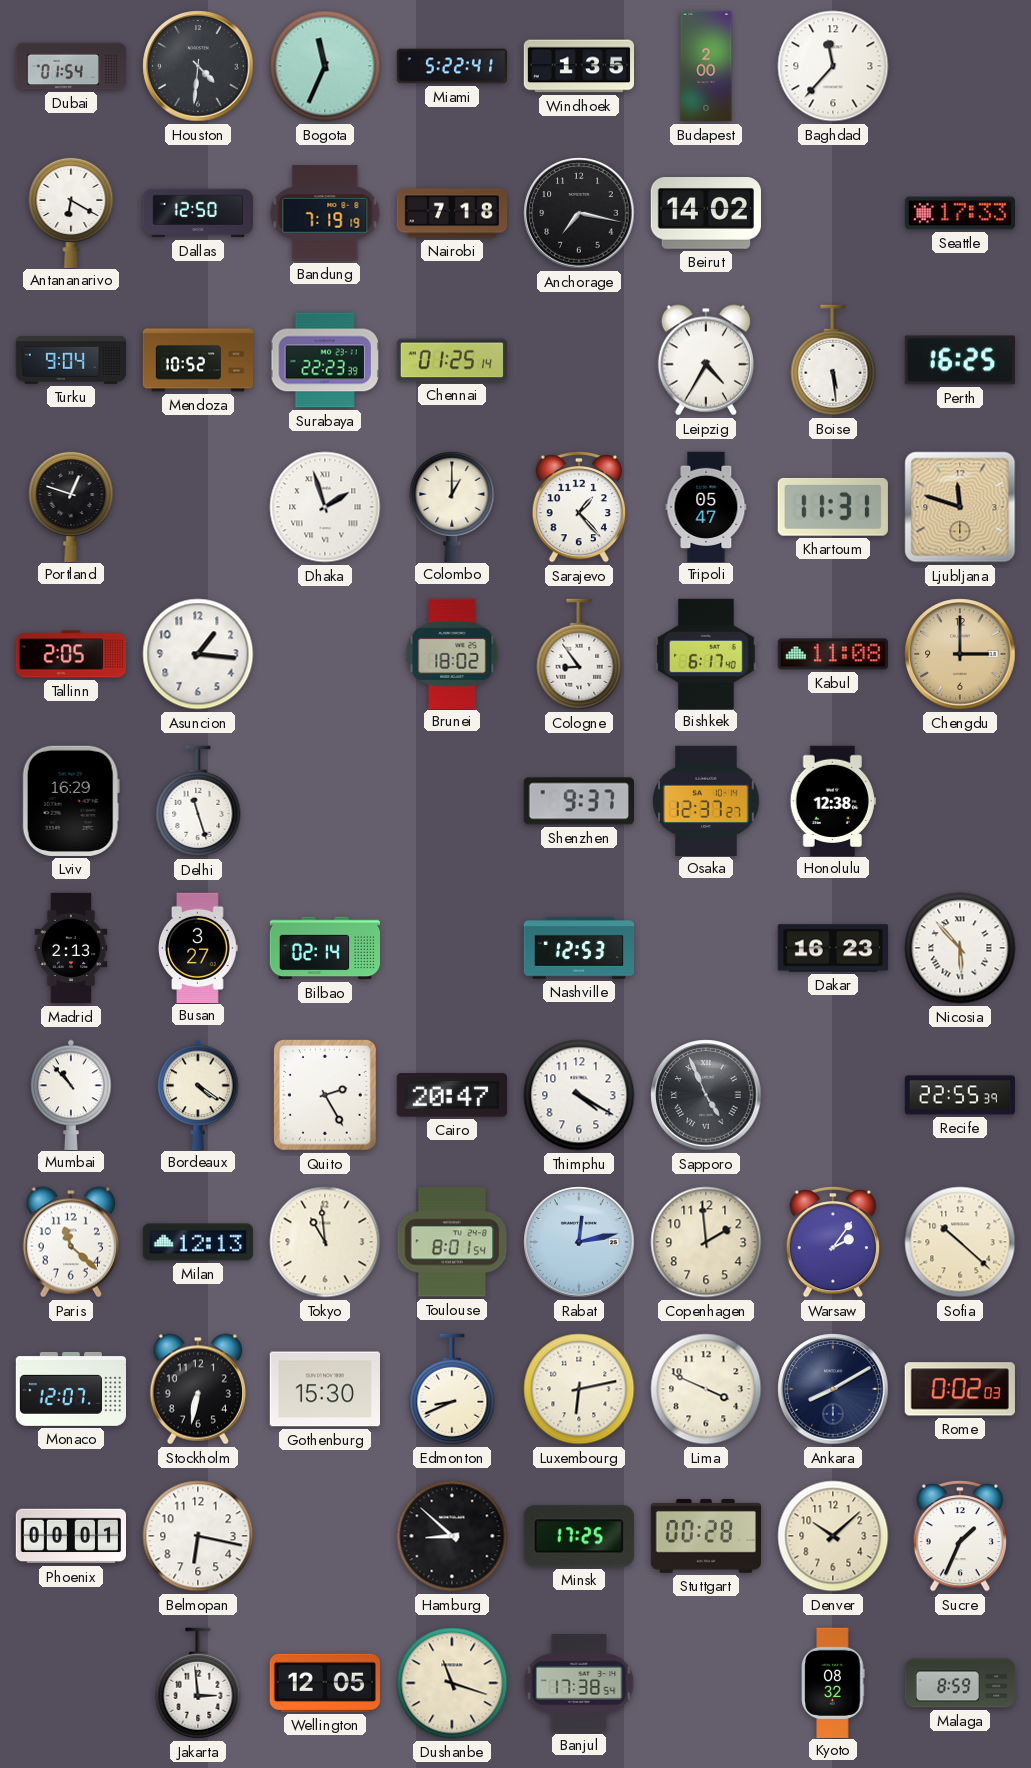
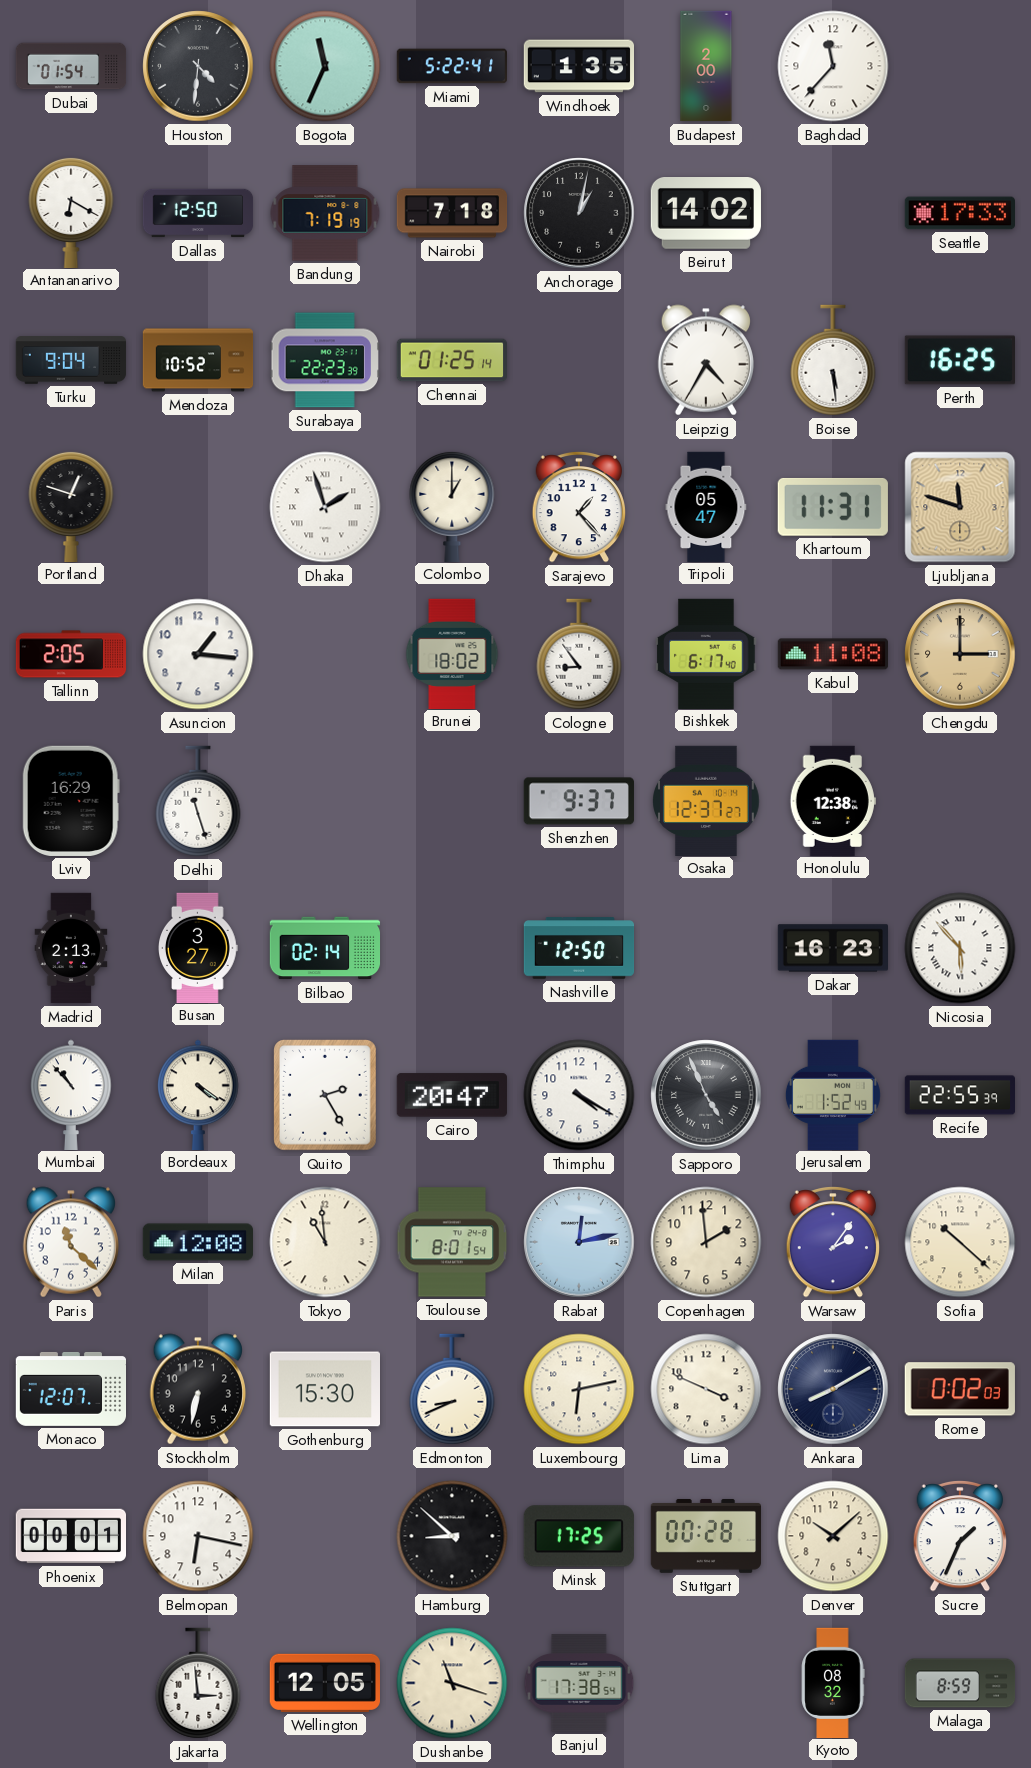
Anchorage: 7:17 -> 1:02 (579, 213)
Nashville: 12:53 -> 12:50 (579, 948)
Jerusalem: none -> 1:52 (833, 1094)
Milan: 12:13 -> 12:08 (197, 1242)
